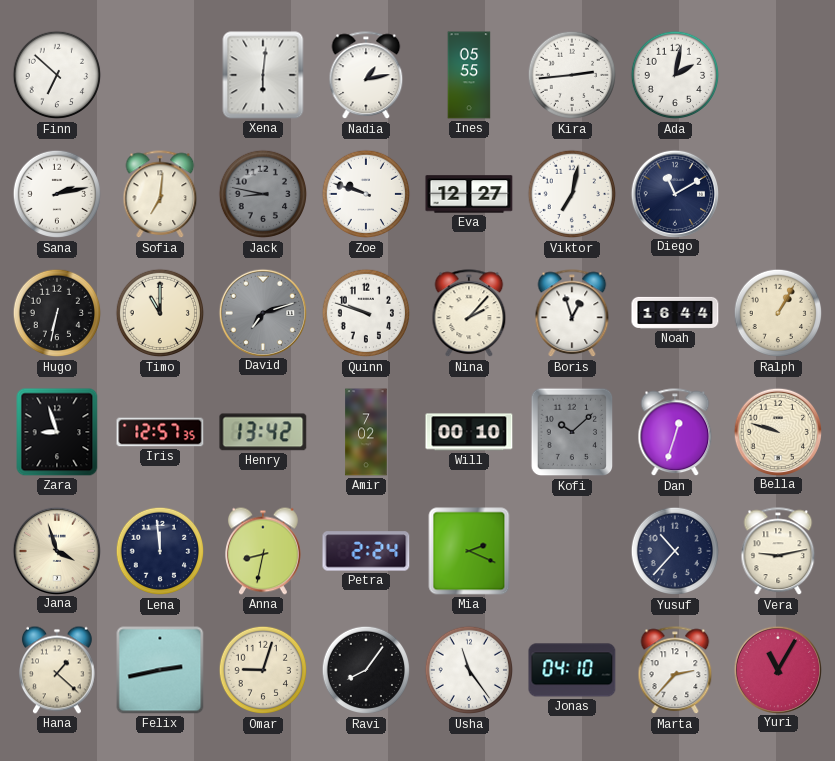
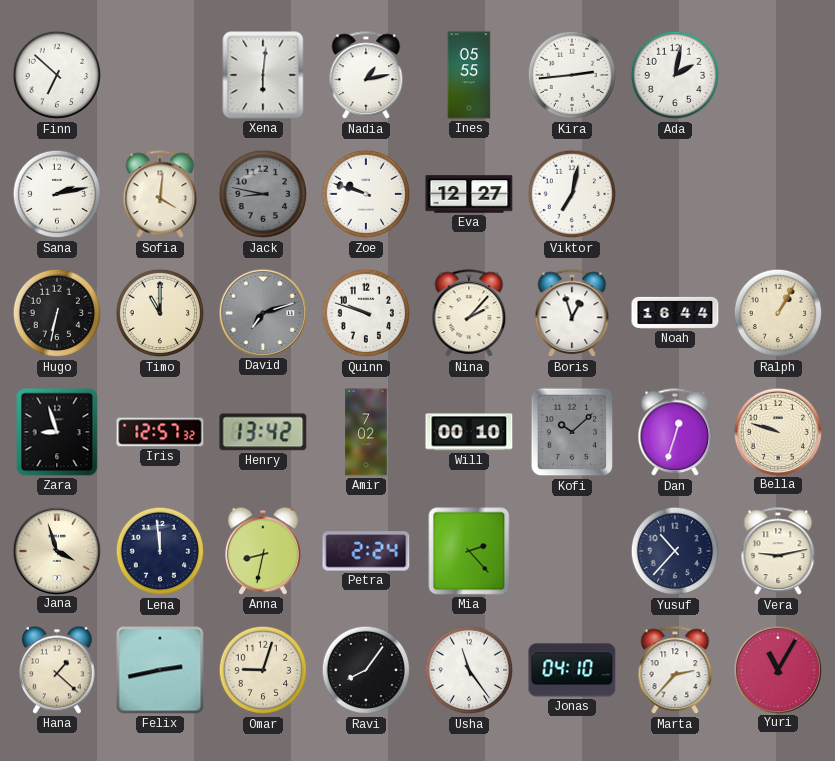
Sofia: 7:01 -> 4:01 (160, 195)
Diego: 11:10 -> none (674, 193)
Iris: 12:57:35 -> 12:57:32 (160, 432)
Mia: 2:19 -> 2:23 (469, 551)
